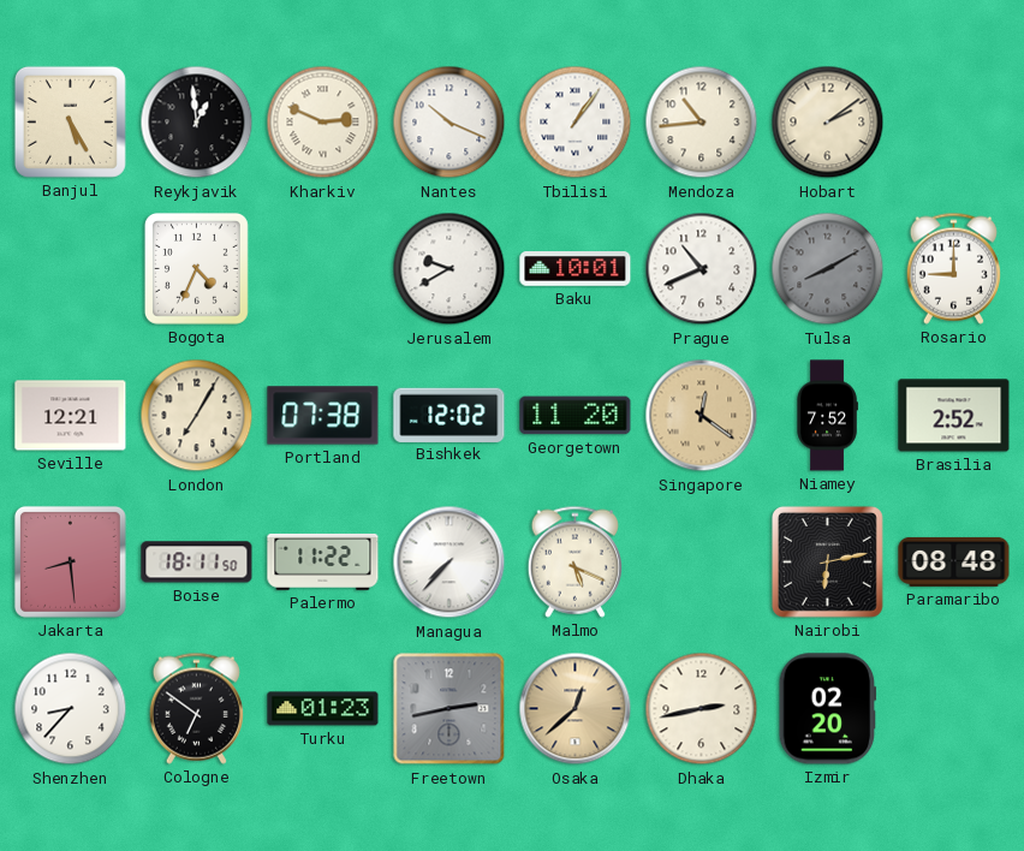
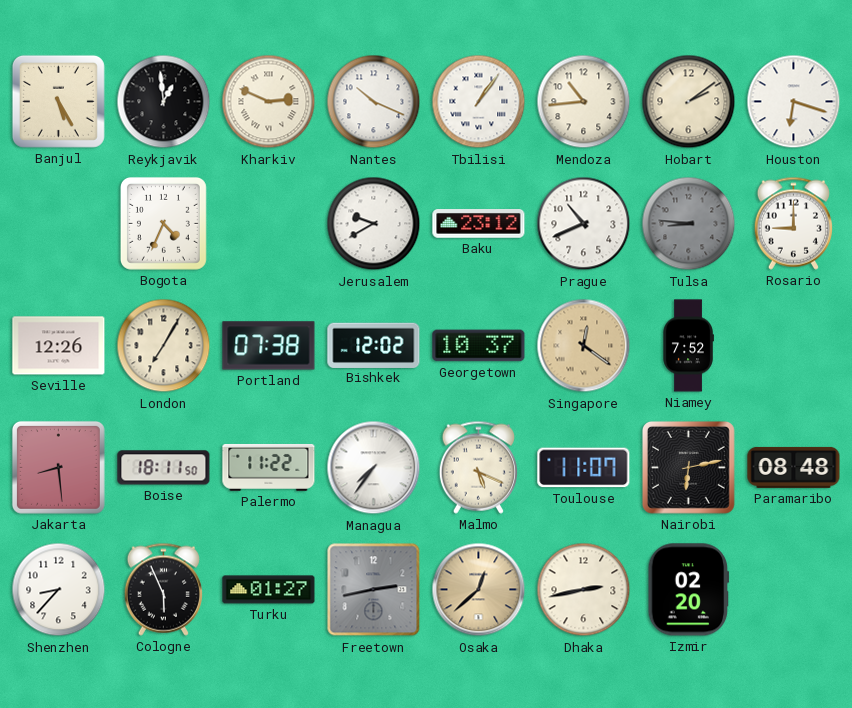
Houston: none -> 6:18 (794, 102)
Baku: 10:01 -> 23:12 (479, 224)
Tulsa: 8:10 -> 8:46 (689, 224)
Seville: 12:21 -> 12:26 (59, 346)
Georgetown: 11:20 -> 10:37 (479, 346)
Brasilia: 2:52 -> none (954, 416)
Managua: 7:37 -> 7:36 (374, 468)
Toulouse: none -> 11:07 (584, 468)
Cologne: 6:51 -> 5:56 (163, 589)
Turku: 01:23 -> 01:27 (269, 590)
